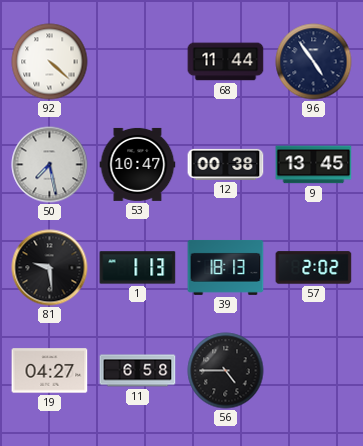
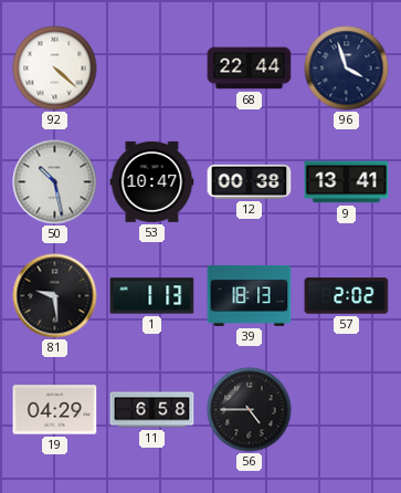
68: 11:44 -> 22:44 (250, 69)
96: 4:54 -> 3:57 (347, 69)
50: 7:28 -> 10:28 (55, 182)
9: 13:45 -> 13:41 (347, 182)
19: 04:27 -> 04:29 (55, 410)
